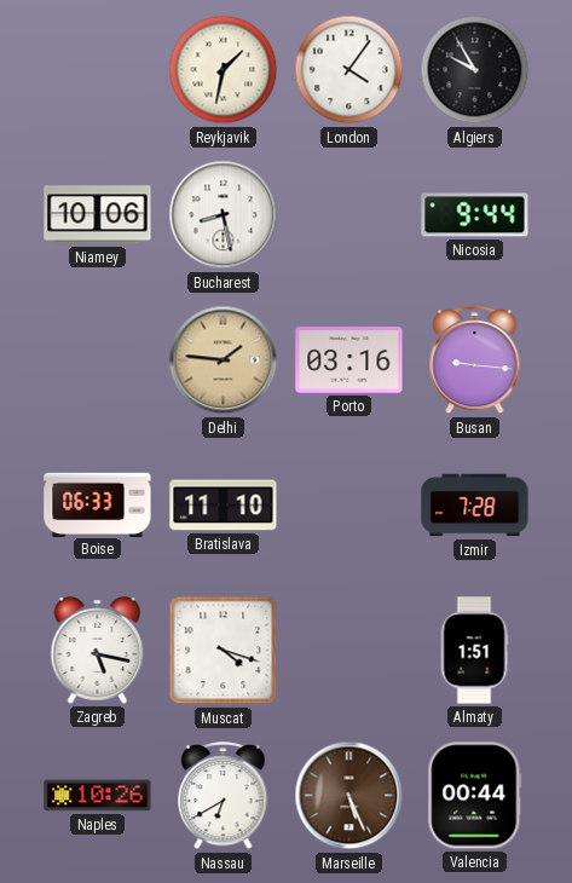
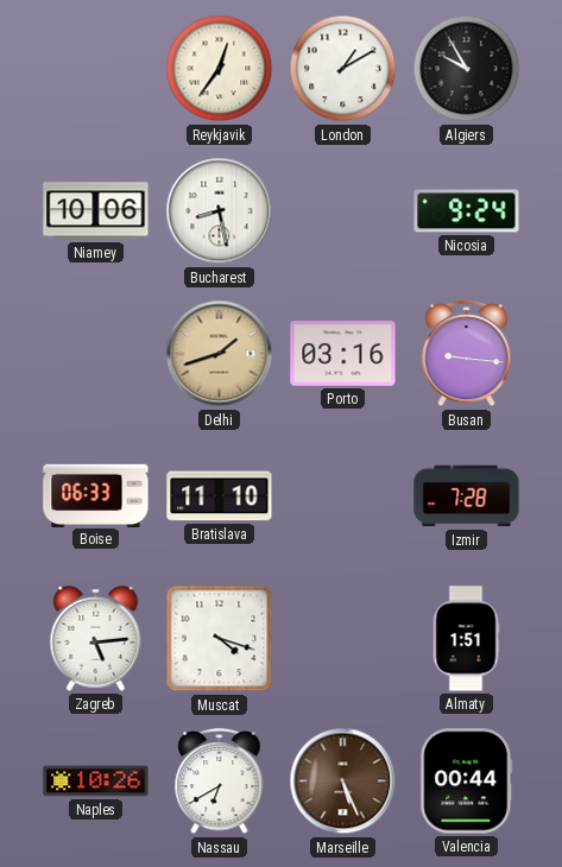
Reykjavik: 1:32 -> 12:36 (220, 69)
London: 4:06 -> 1:10 (343, 69)
Nicosia: 9:44 -> 9:24 (467, 211)
Delhi: 1:46 -> 1:42 (220, 354)
Zagreb: 5:17 -> 5:14 (96, 639)
